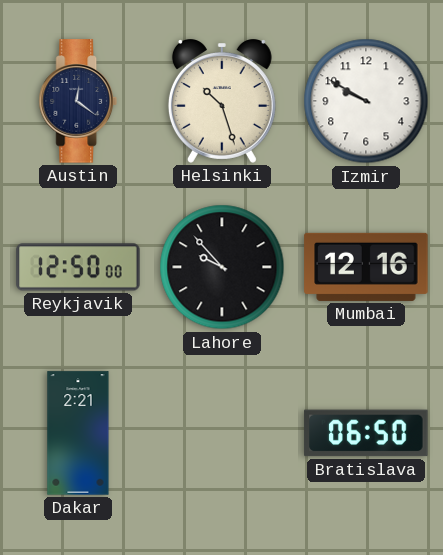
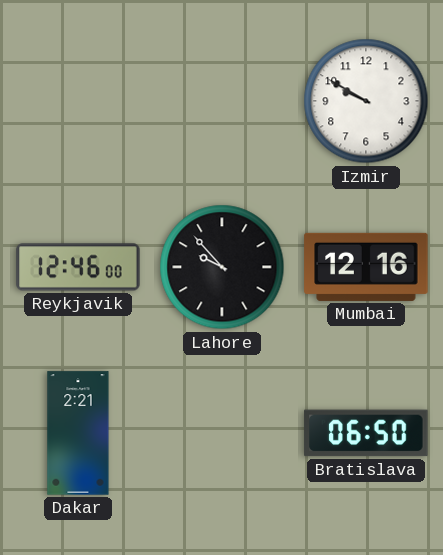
Austin: 12:21 -> none (78, 101)
Helsinki: 10:27 -> none (222, 101)
Reykjavik: 12:50 -> 12:46 (78, 267)
